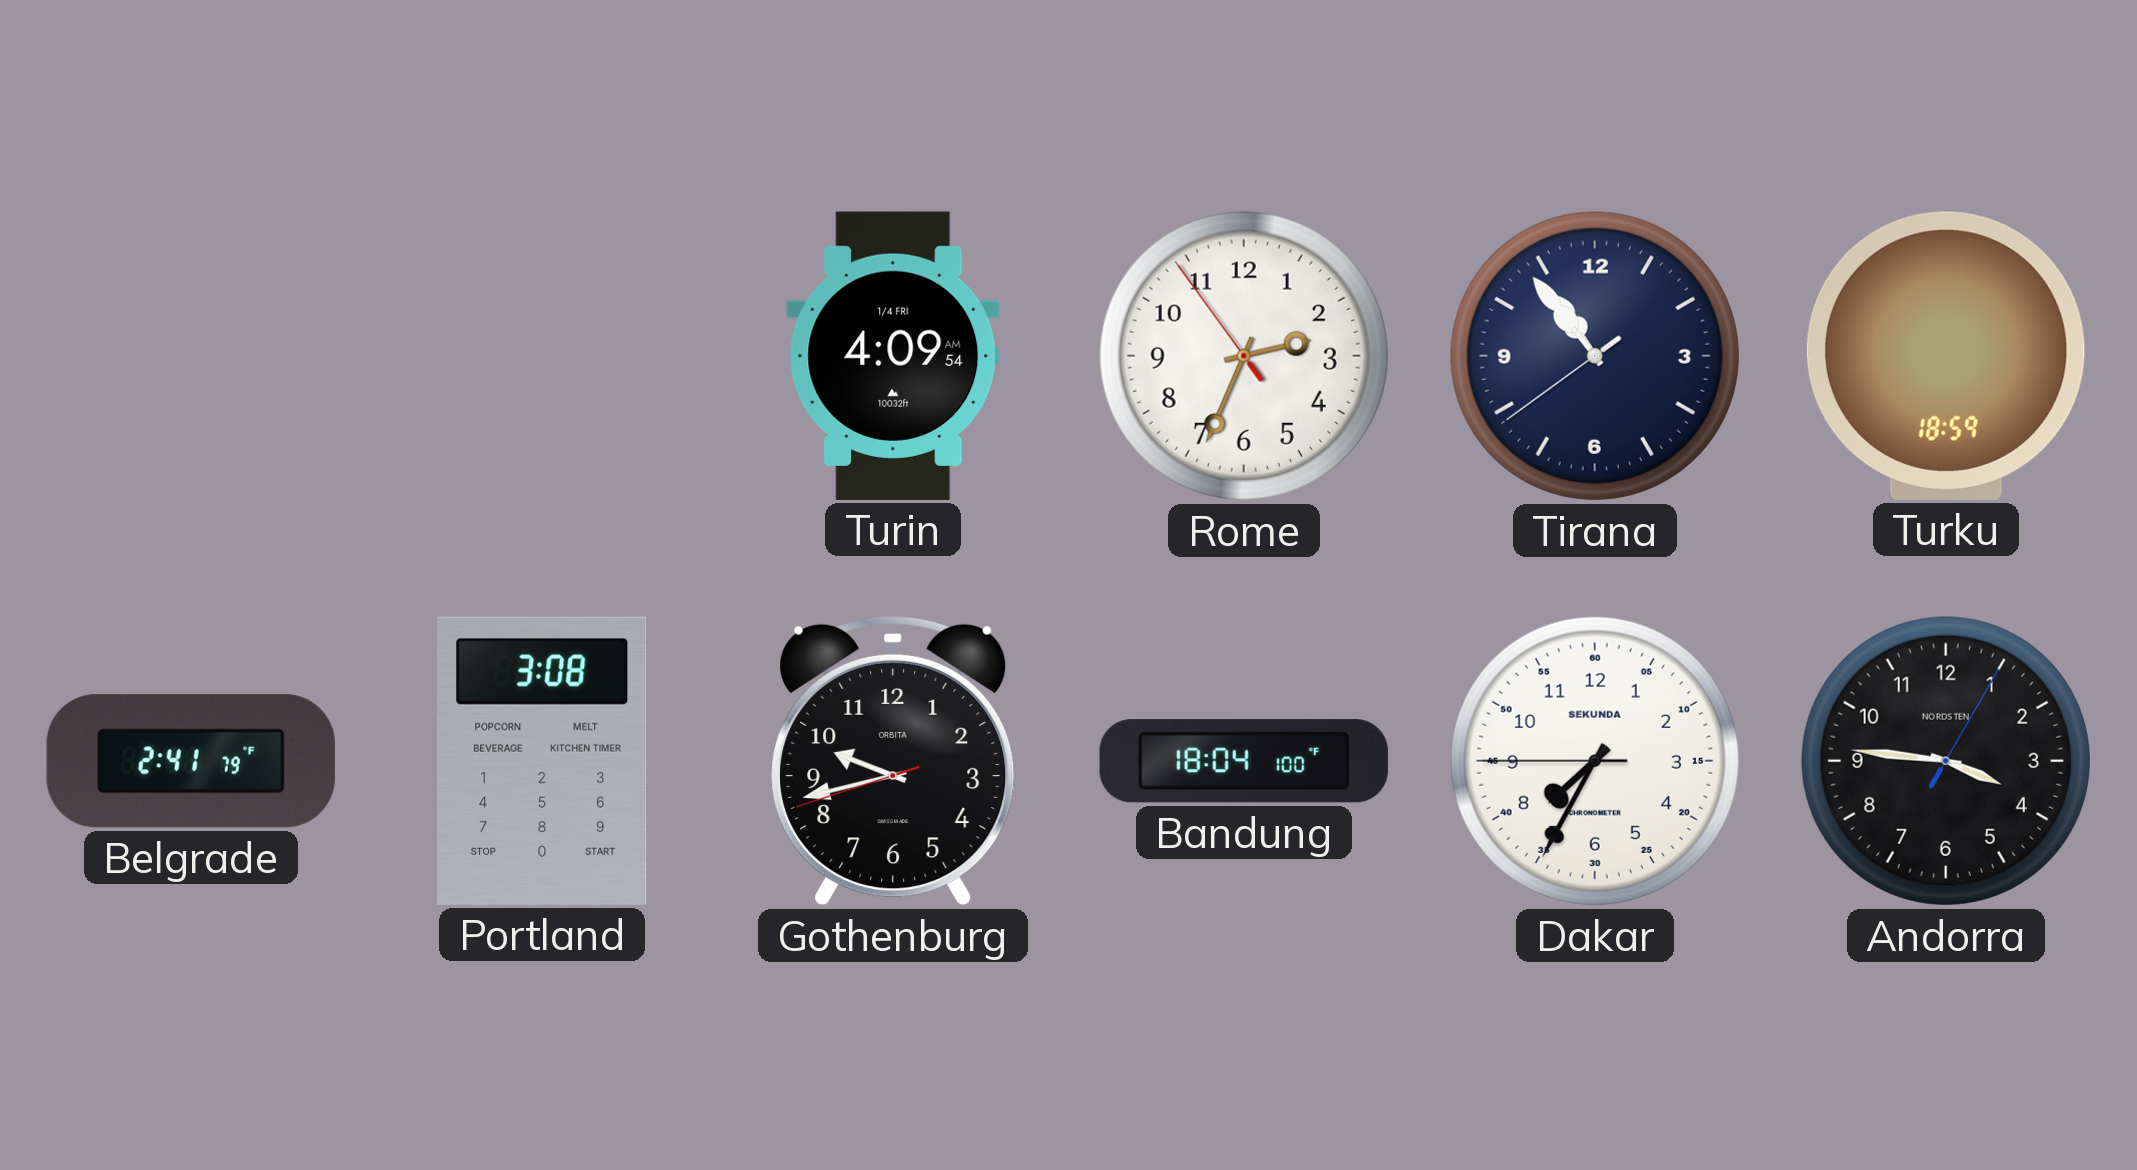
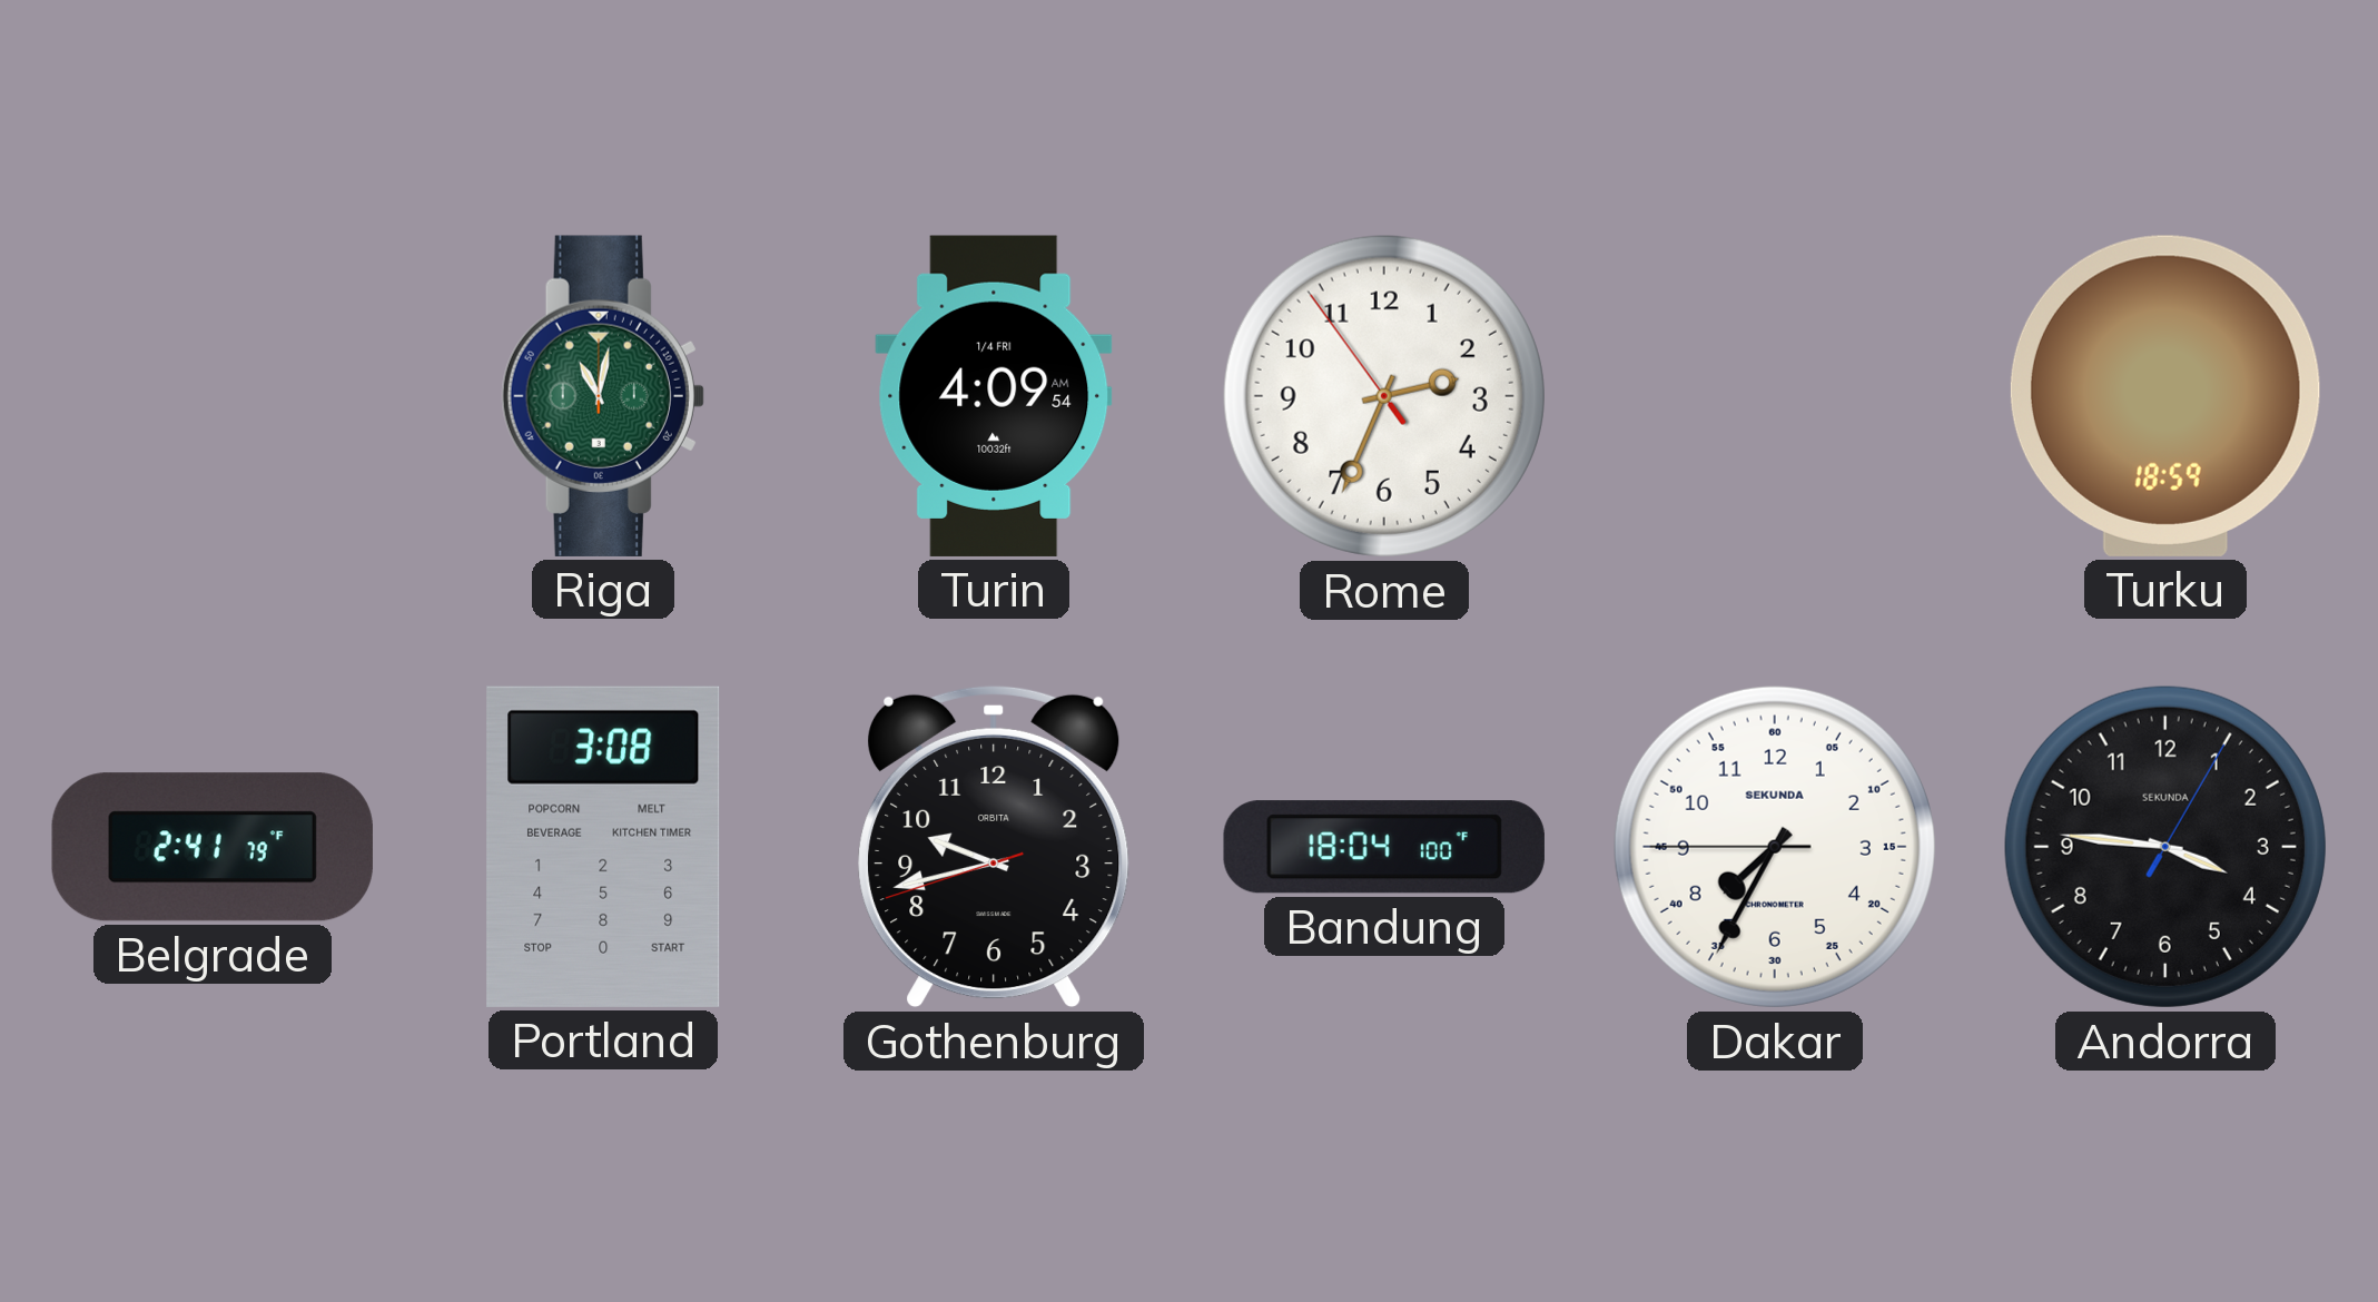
Riga: none -> 11:02 (603, 396)
Tirana: 10:53 -> none (1595, 356)
Andorra brand: NORDSTEN -> SEKUNDA (2165, 847)
